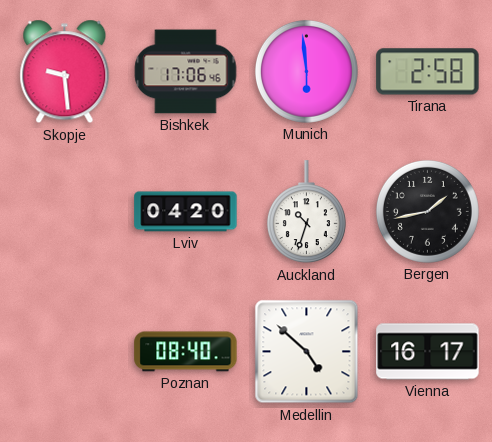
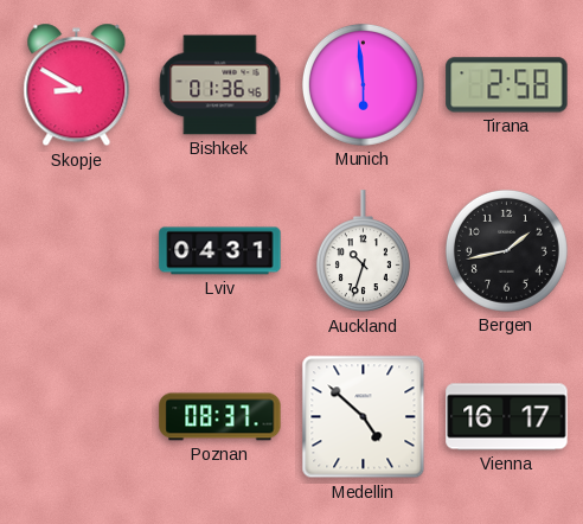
Skopje: 9:29 -> 8:50 (77, 85)
Bishkek: 17:06 -> 01:36 (220, 85)
Lviv: 04:20 -> 04:31 (220, 251)
Poznan: 08:40 -> 08:37 (220, 417)
